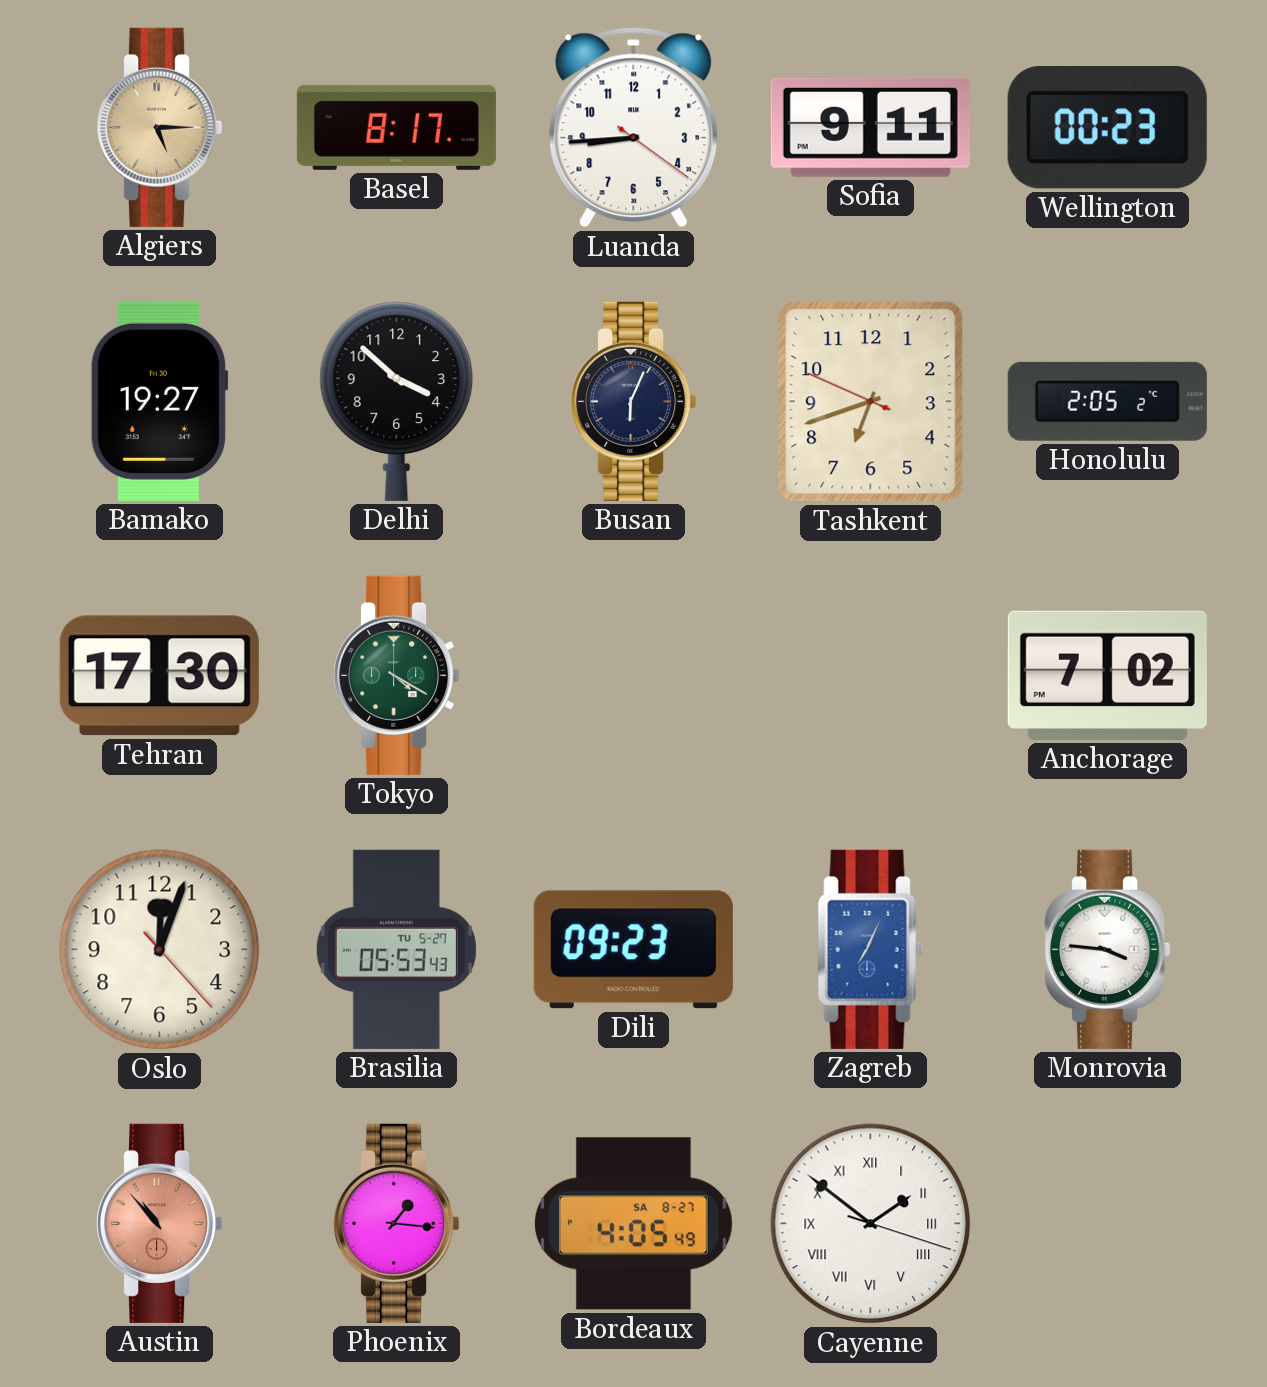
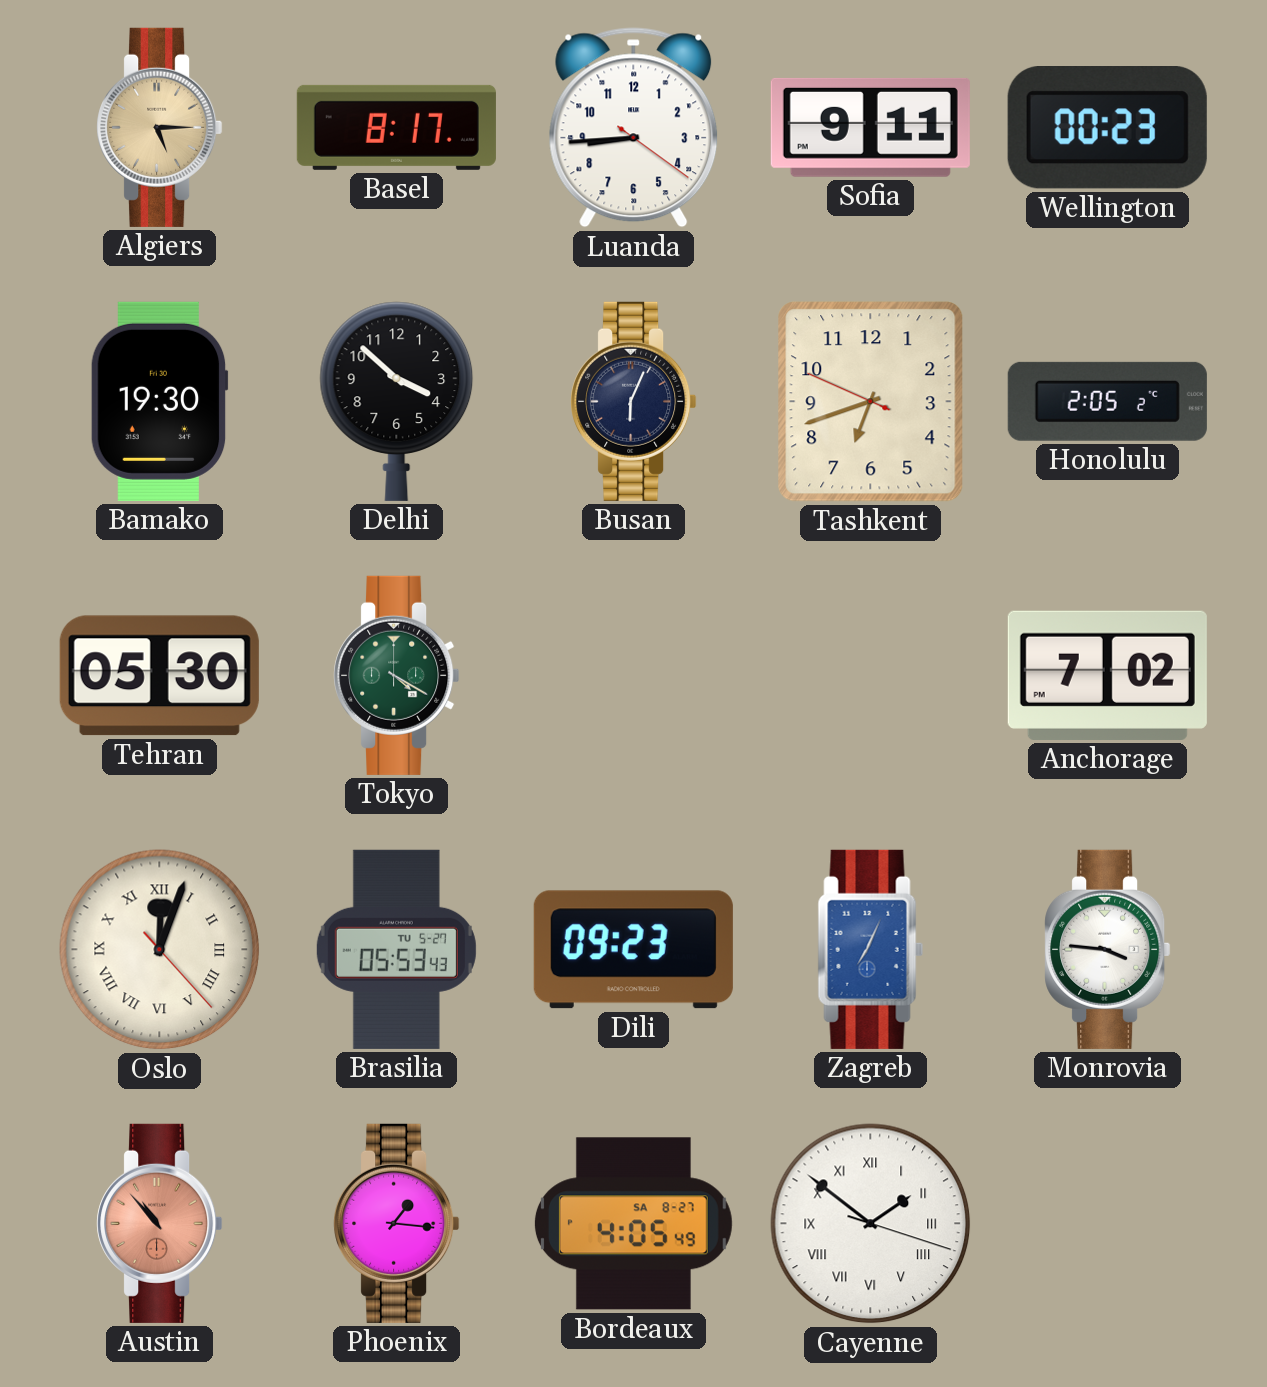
Bamako: 19:27 -> 19:30 (159, 401)
Tehran: 17:30 -> 05:30 (159, 676)
Oslo numerals: Arabic -> Roman (160, 950)
